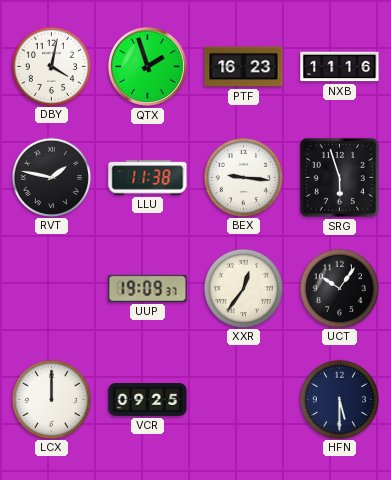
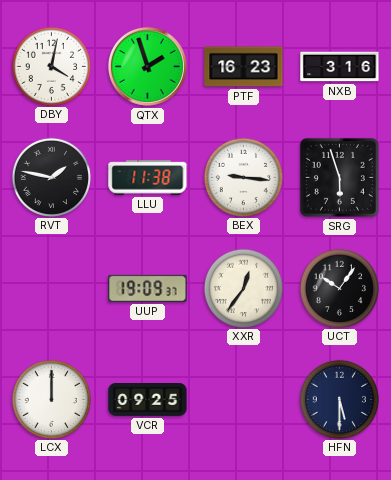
NXB: 11:16 -> 3:16 (340, 67)
